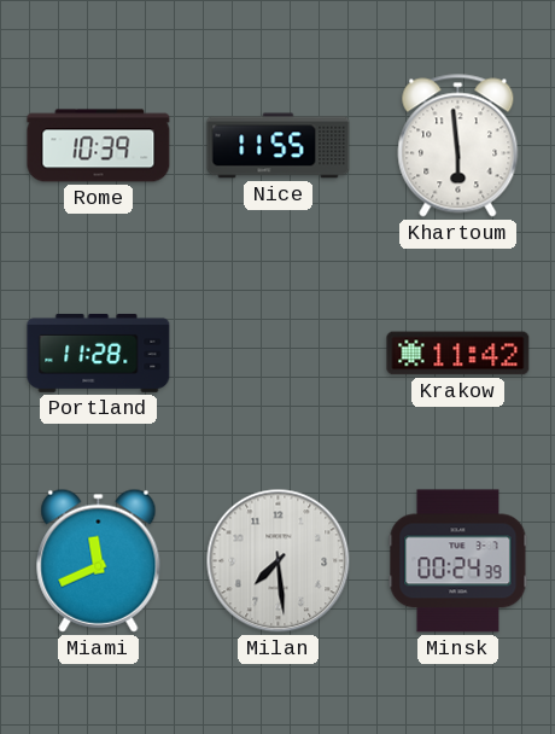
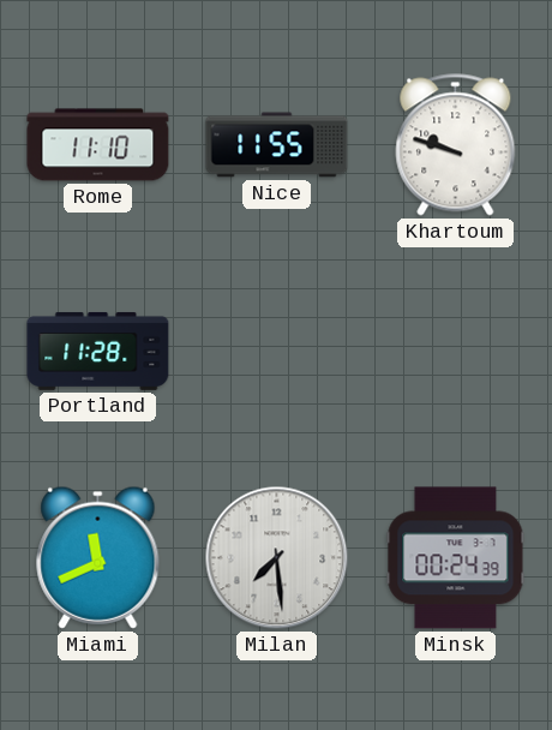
Rome: 10:39 -> 11:10 (98, 145)
Khartoum: 5:59 -> 9:48 (456, 145)
Krakow: 11:42 -> none (458, 354)
